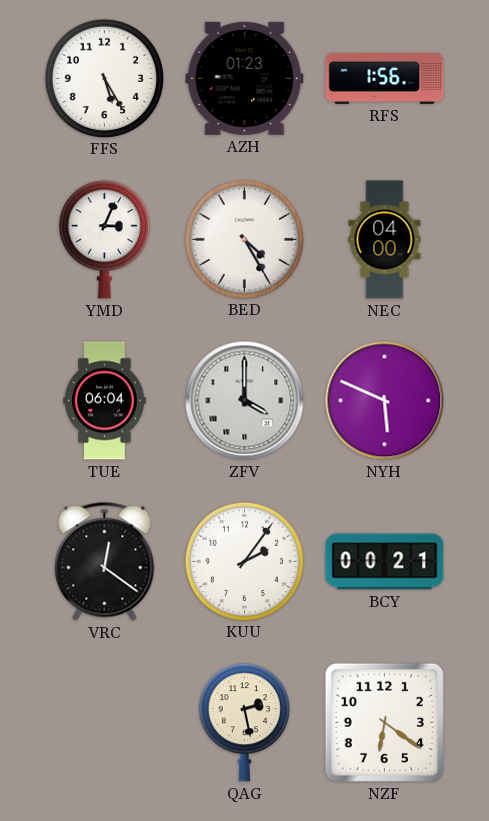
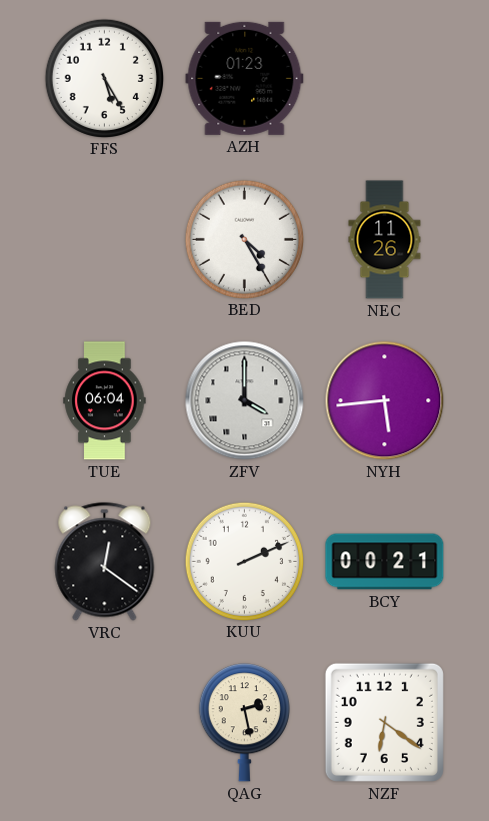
RFS: 1:56 -> none (385, 78)
YMD: 3:04 -> none (104, 240)
NEC: 04:00 -> 11:26 (385, 240)
NYH: 5:49 -> 5:44 (385, 401)
KUU: 2:06 -> 2:11 (244, 561)
